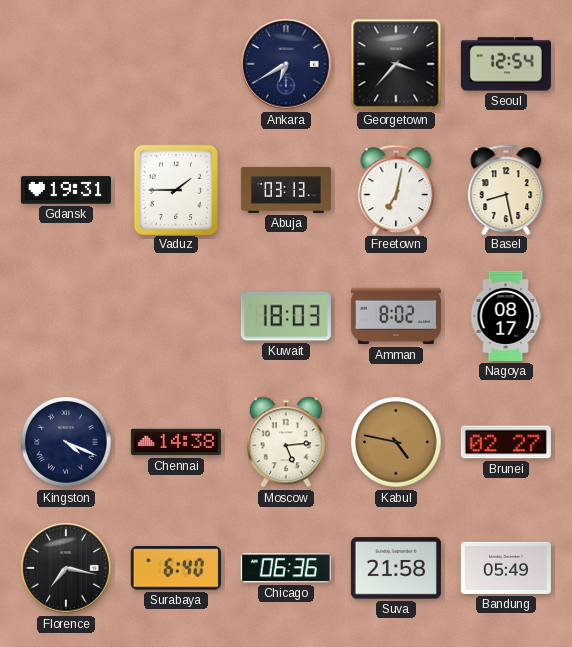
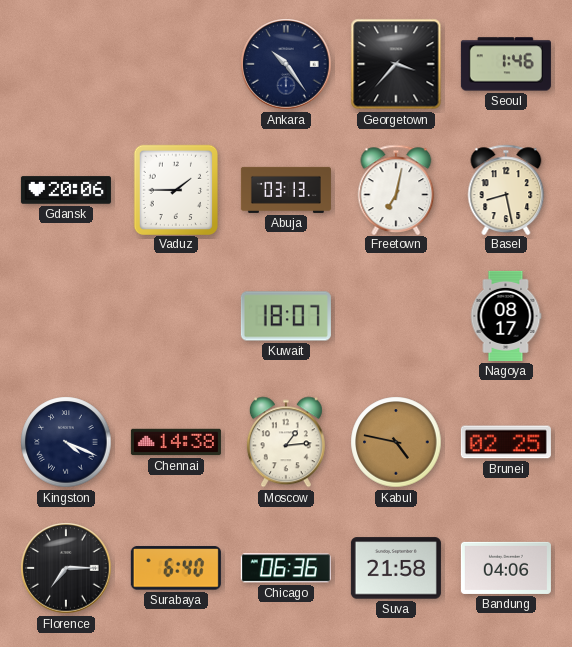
Ankara: 6:40 -> 10:24 (286, 64)
Seoul: 12:54 -> 1:46 (506, 64)
Gdansk: 19:31 -> 20:06 (66, 190)
Kuwait: 18:03 -> 18:07 (286, 316)
Amman: 8:02 -> none (396, 316)
Moscow: 5:14 -> 1:14 (286, 442)
Brunei: 02:27 -> 02:25 (506, 442)
Florence: 7:17 -> 7:15 (66, 568)
Bandung: 05:49 -> 04:06 (506, 568)
